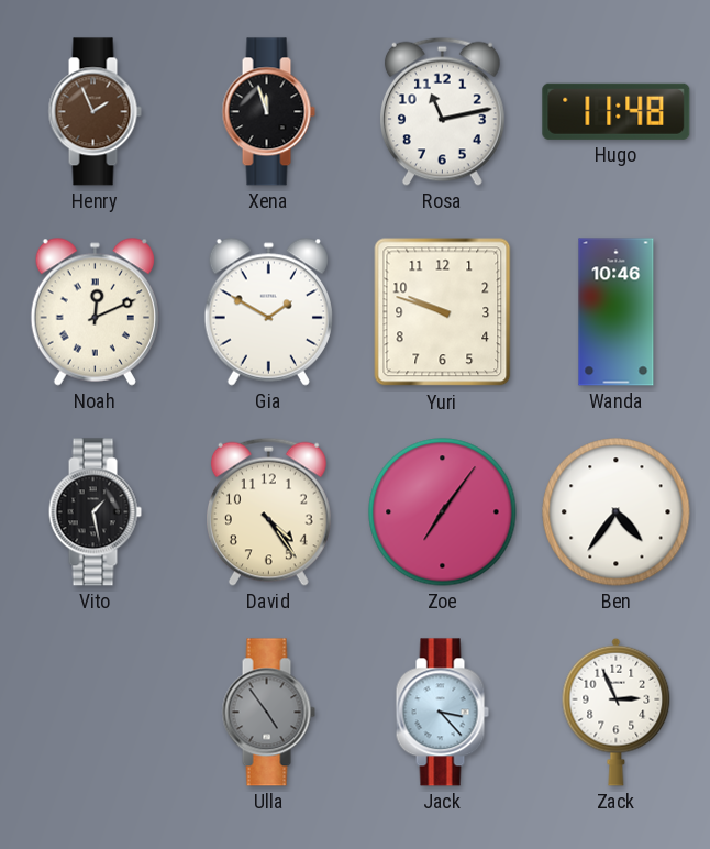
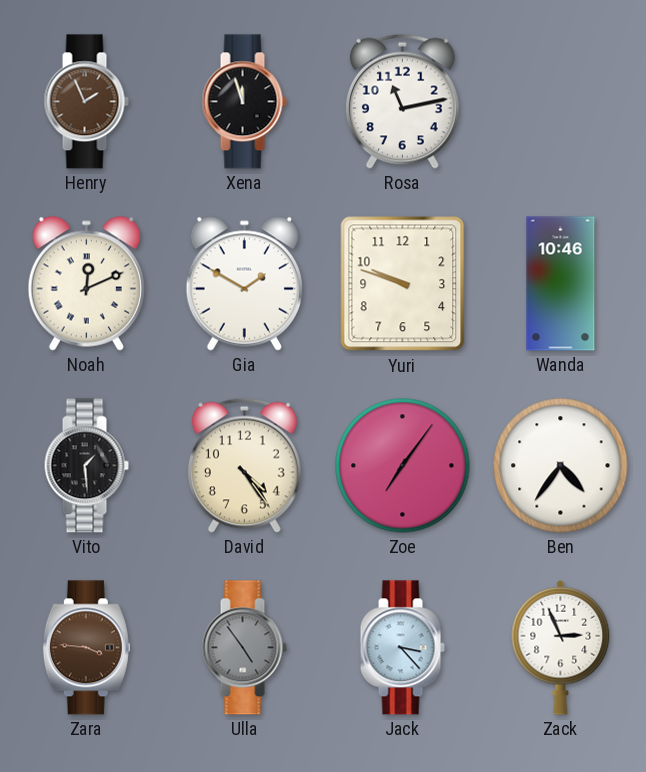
Hugo: 11:48 -> none (617, 111)
Vito: 1:28 -> 1:29 (86, 466)
Zara: none -> 3:46 (86, 648)
